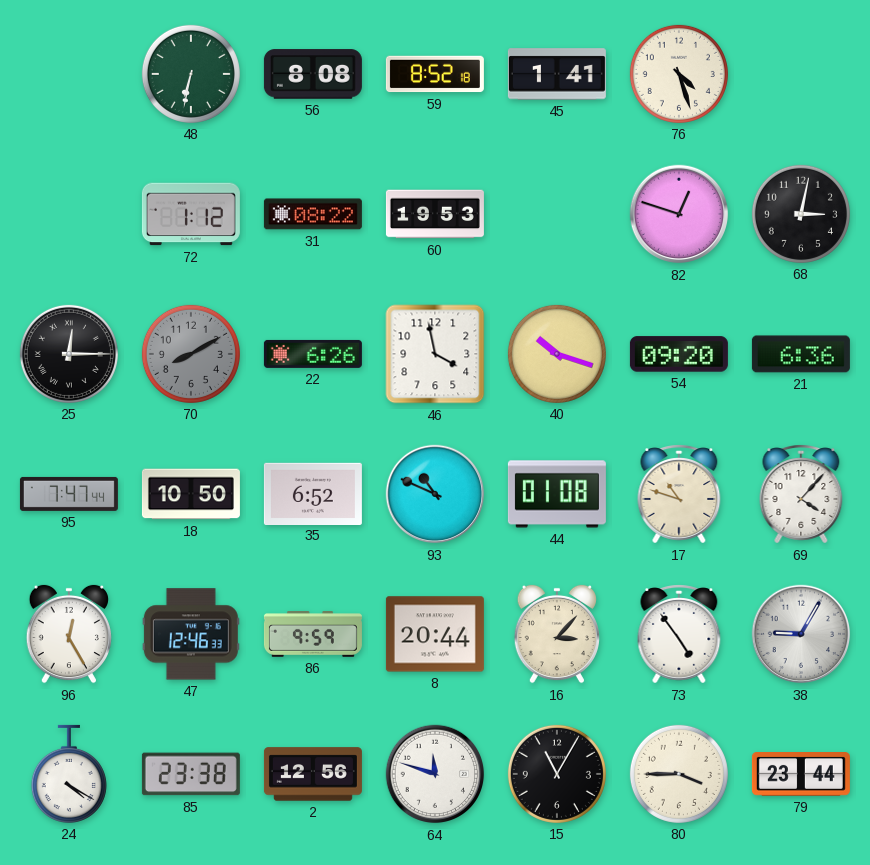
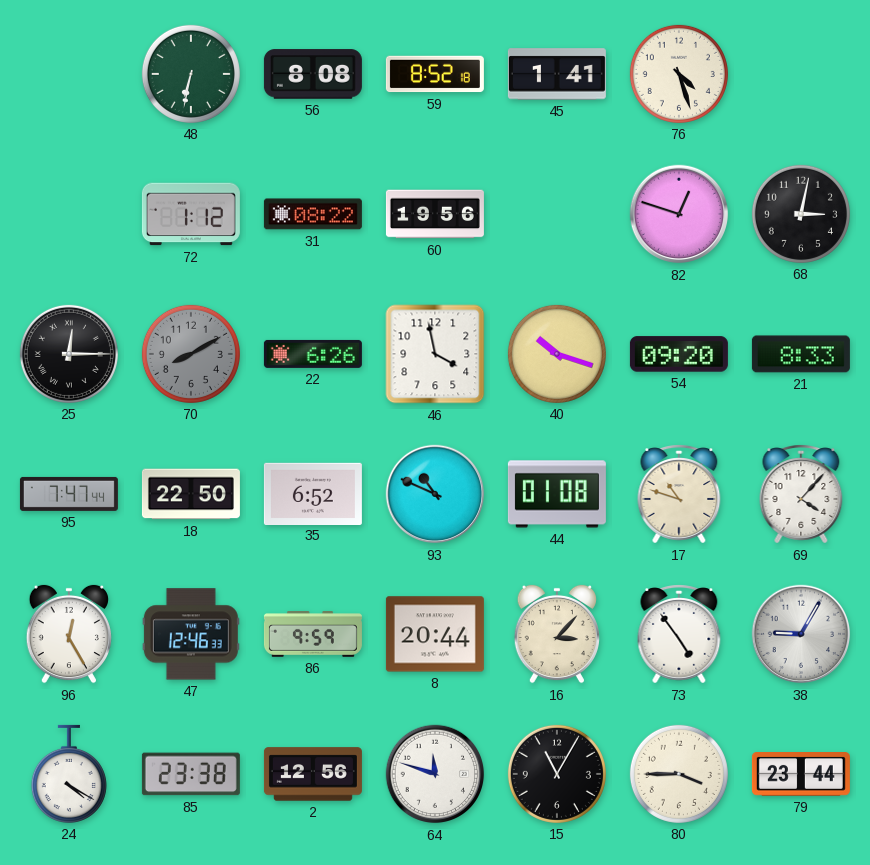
60: 19:53 -> 19:56 (435, 214)
21: 6:36 -> 8:33 (801, 354)
18: 10:50 -> 22:50 (191, 494)
